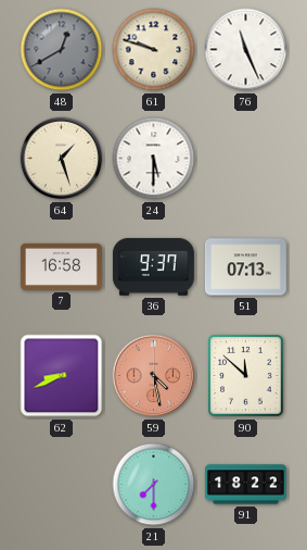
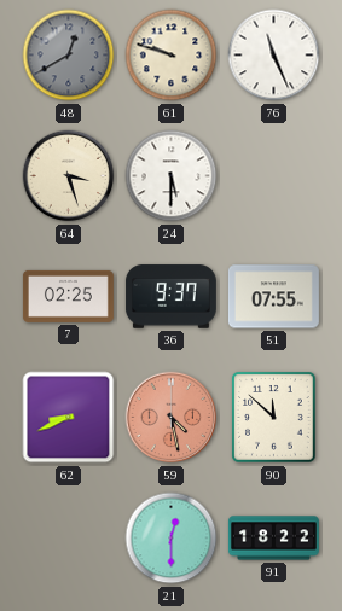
64: 1:27 -> 3:27 (69, 176)
7: 16:58 -> 02:25 (68, 296)
51: 07:13 -> 07:55 (273, 297)
21: 7:30 -> 12:30 (172, 539)
